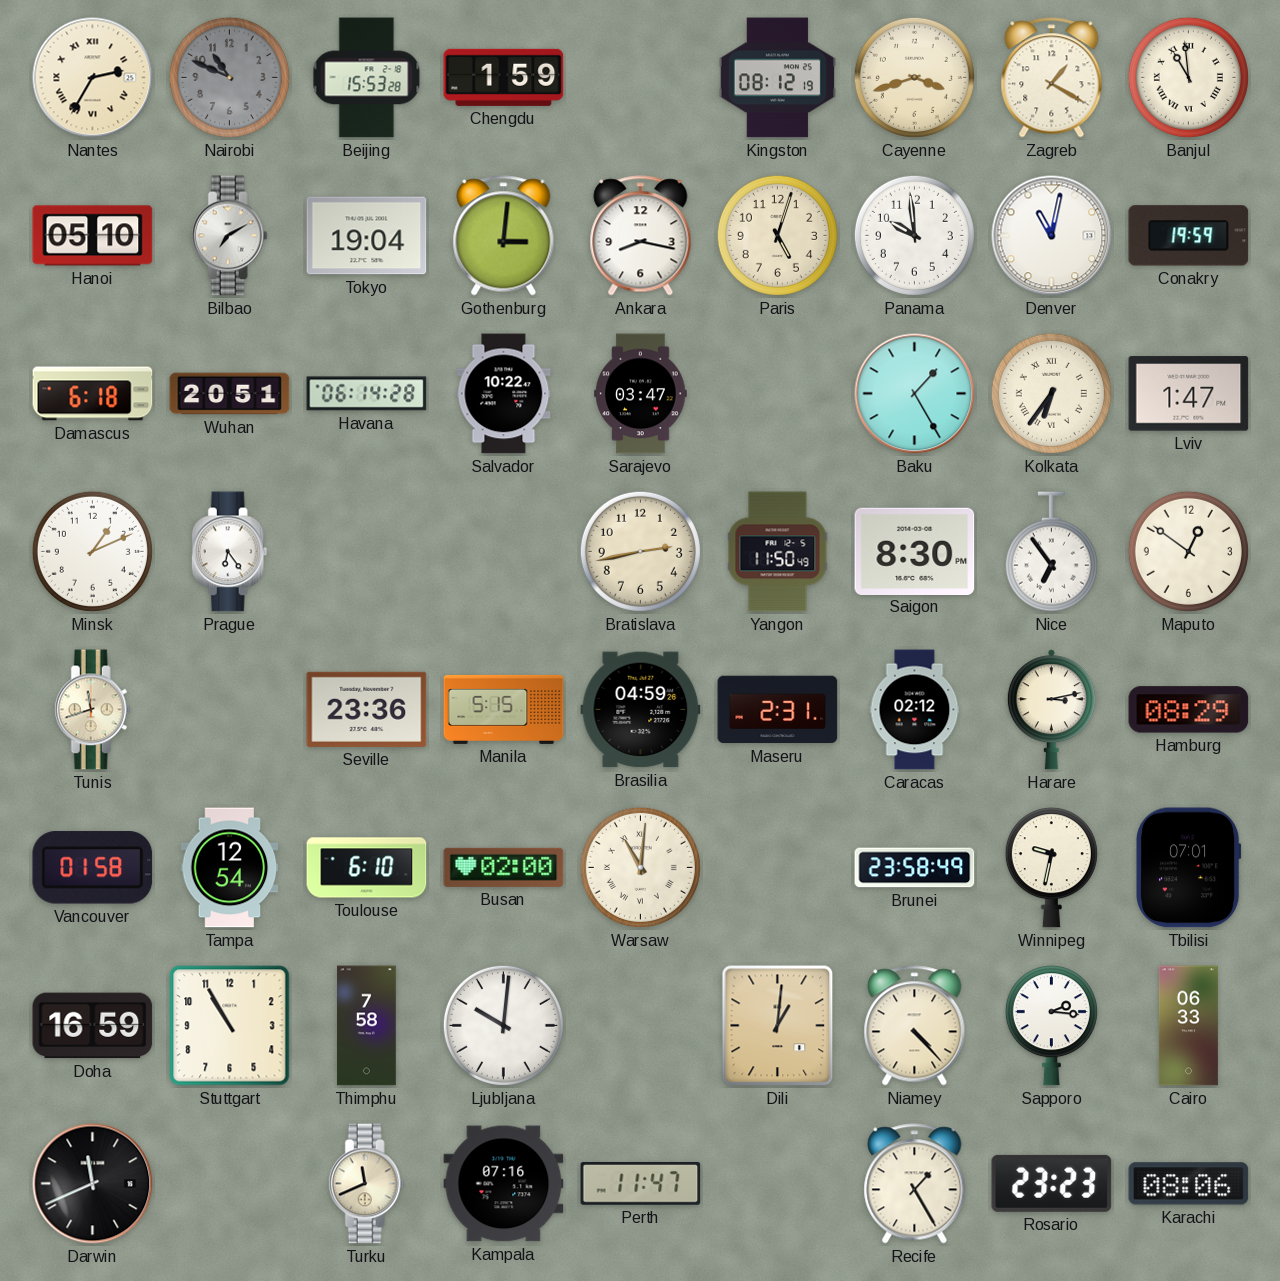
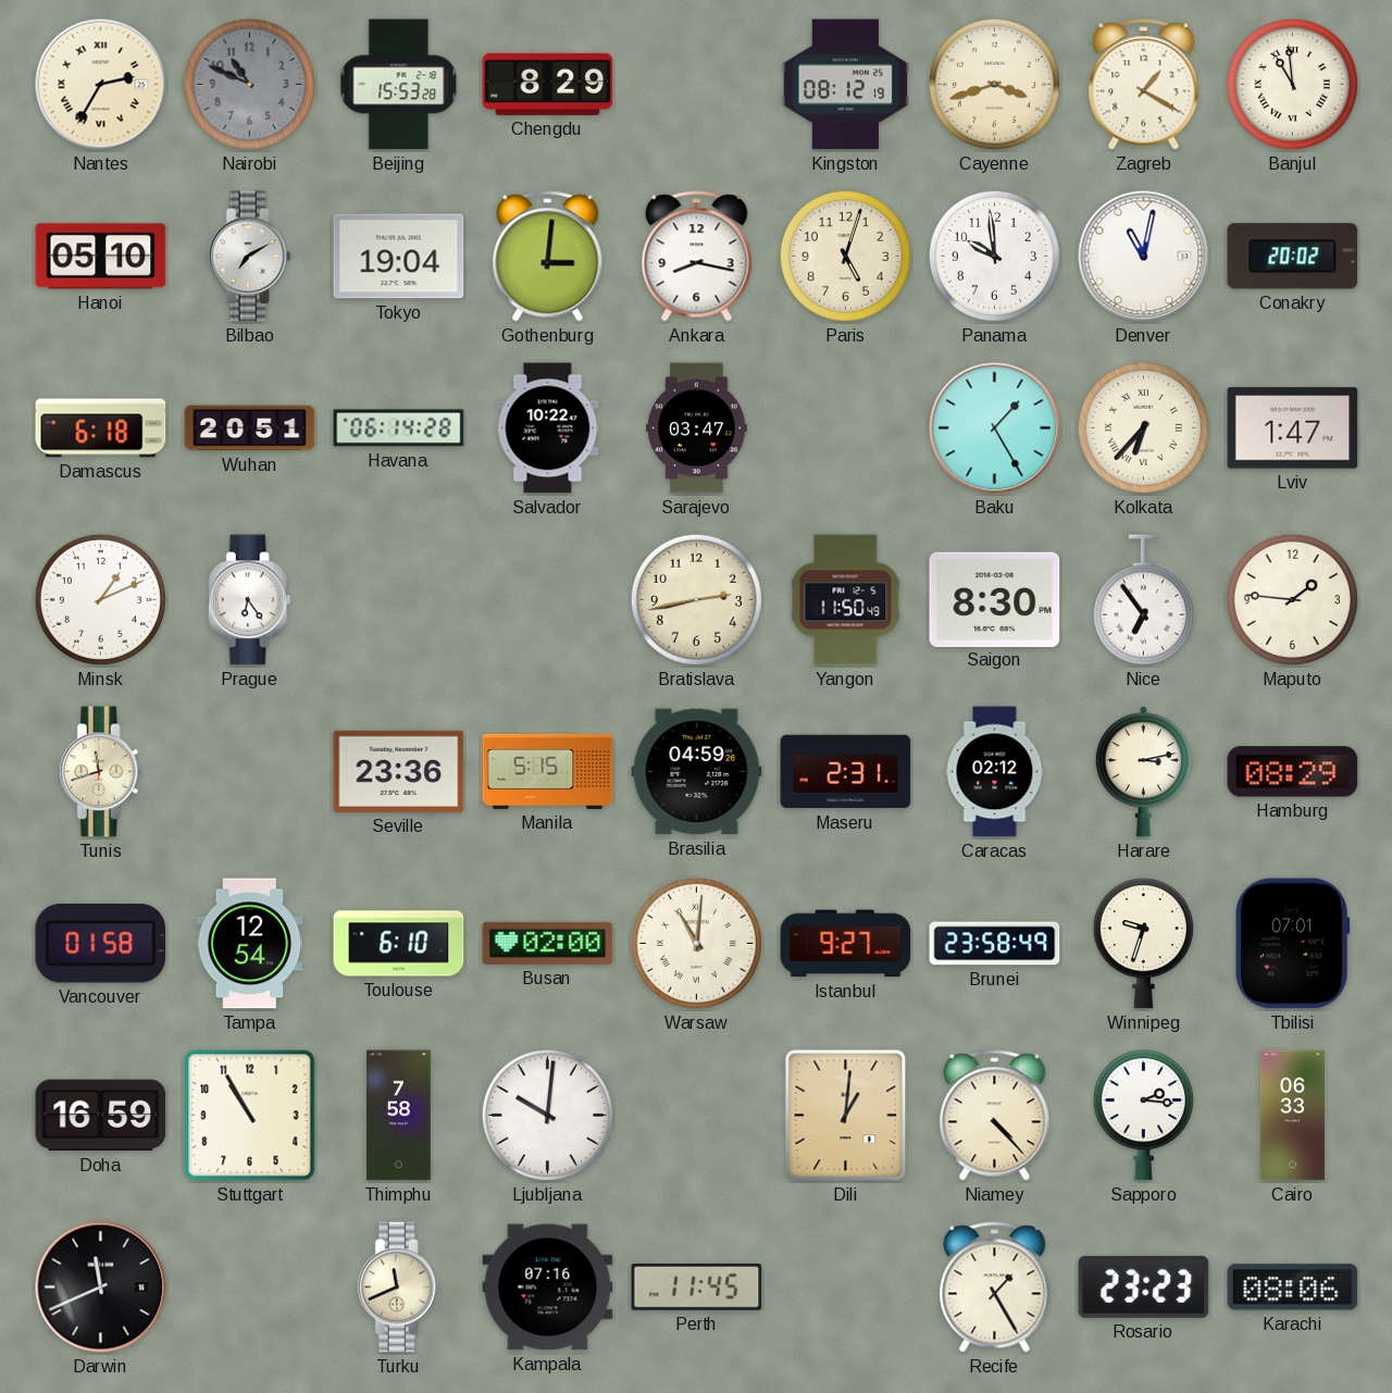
Chengdu: 1:59 -> 8:29 (548, 84)
Conakry: 19:59 -> 20:02 (1293, 257)
Kolkata: 6:36 -> 6:37 (1143, 427)
Maputo: 12:51 -> 1:46 (1292, 599)
Istanbul: none -> 9:27 (846, 944)
Winnipeg: 9:32 -> 9:33 (1143, 944)
Perth: 11:47 -> 11:45 (697, 1286)
